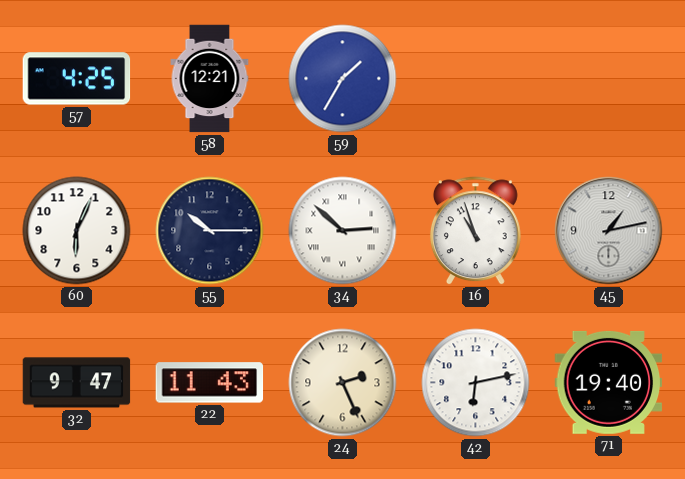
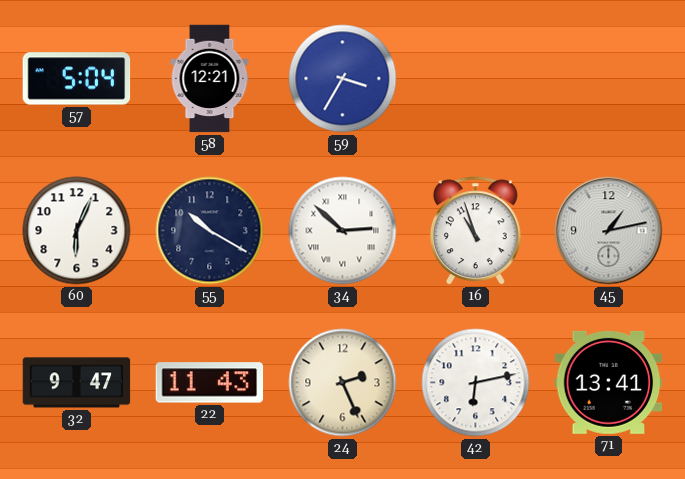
57: 4:25 -> 5:04 (77, 79)
59: 1:35 -> 3:35 (343, 79)
55: 10:15 -> 10:20 (210, 231)
71: 19:40 -> 13:41 (609, 382)
